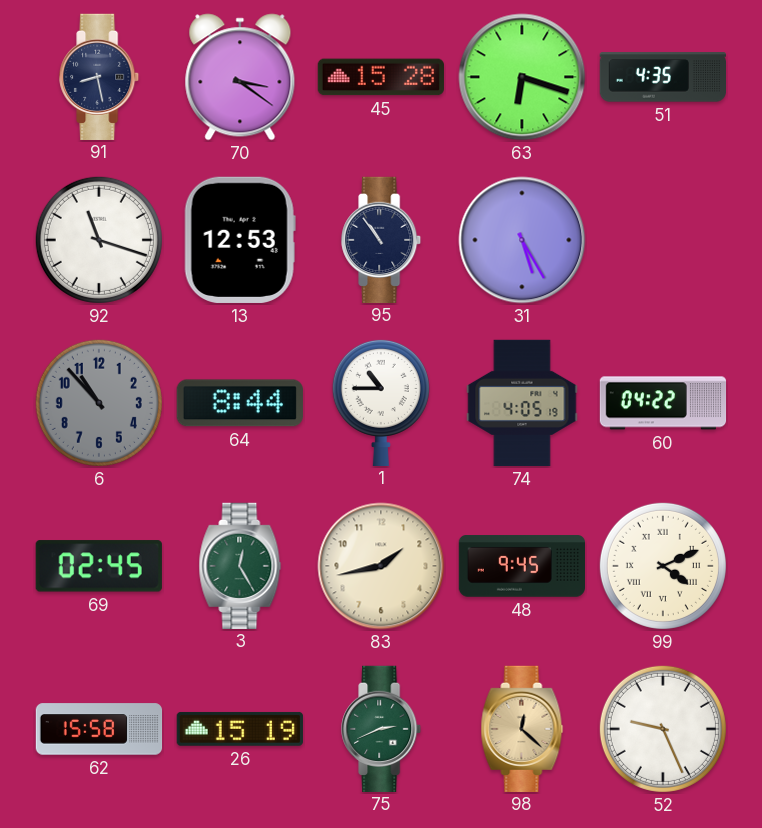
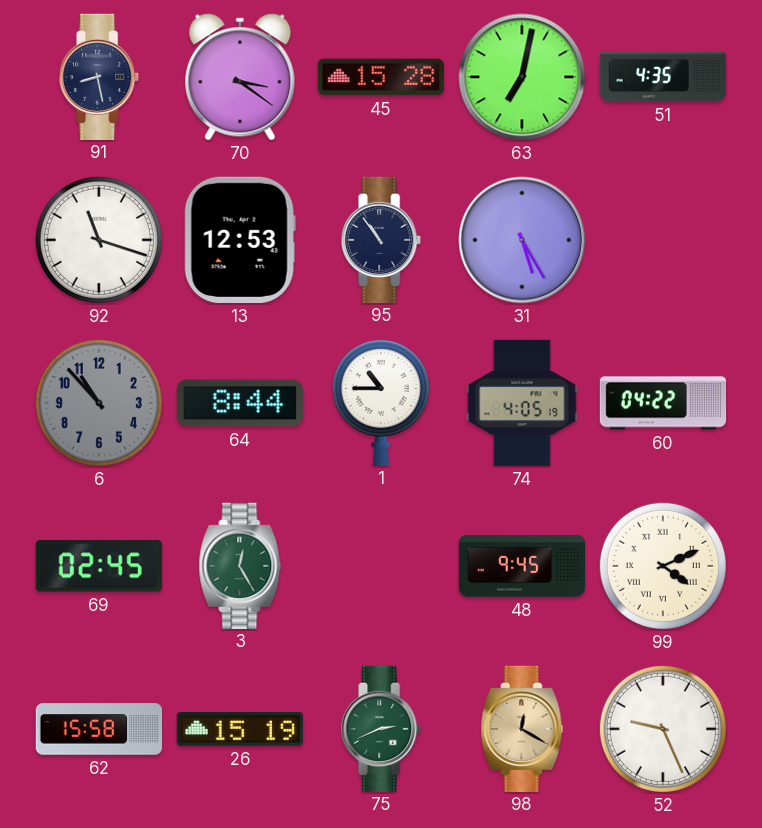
63: 6:18 -> 7:02 (522, 77)
83: 1:43 -> none (381, 566)
98: 12:22 -> 12:20 (522, 728)
